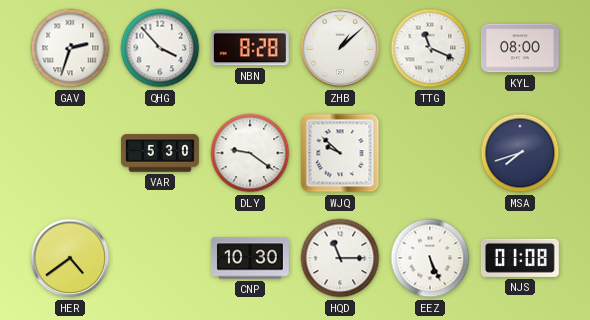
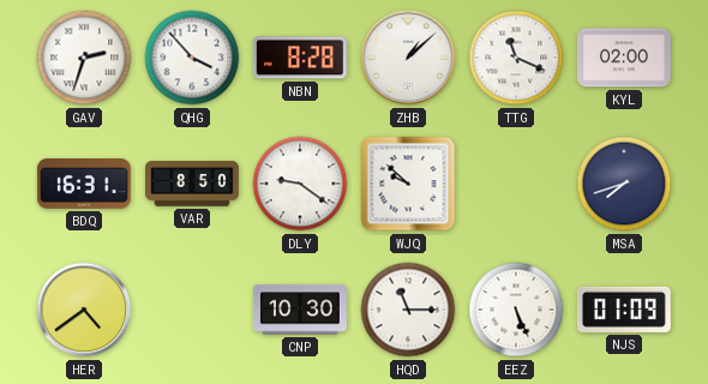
KYL: 08:00 -> 02:00 (624, 58)
BDQ: none -> 16:31 (84, 185)
VAR: 5:30 -> 8:50 (192, 184)
NJS: 01:08 -> 01:09 (624, 310)
